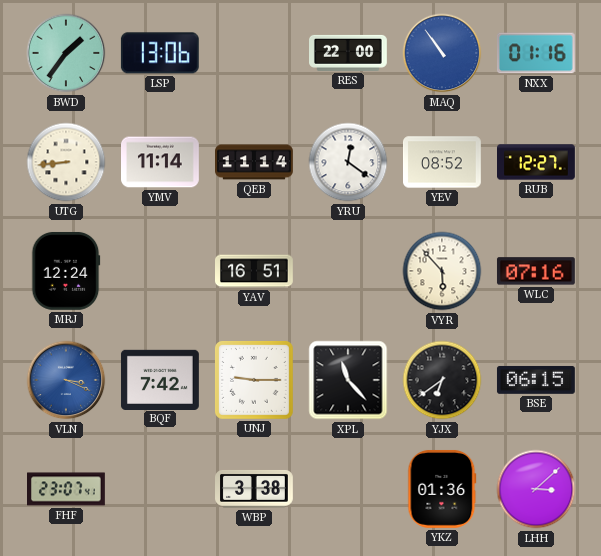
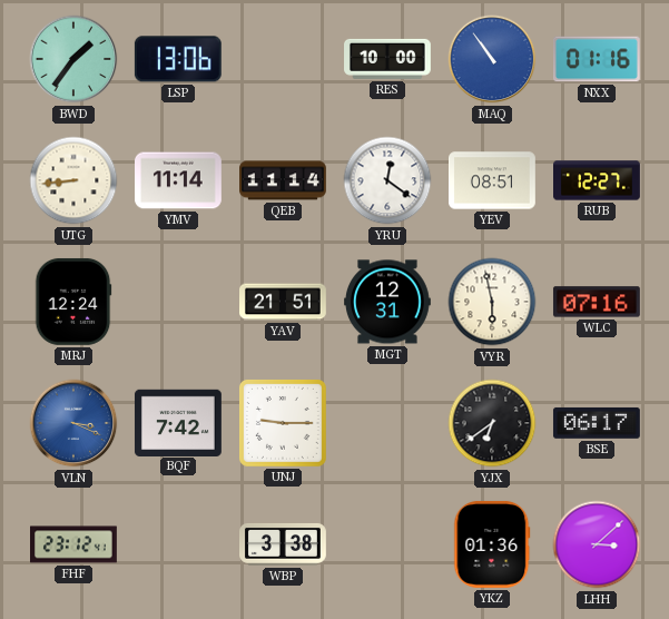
RES: 22:00 -> 10:00 (388, 59)
YEV: 08:52 -> 08:51 (493, 180)
YAV: 16:51 -> 21:51 (284, 302)
MGT: none -> 12:31 (388, 302)
VYR: 5:53 -> 5:58 (492, 302)
XPL: 11:23 -> none (348, 380)
BSE: 06:15 -> 06:17 (597, 423)
FHF: 23:07 -> 23:12 (75, 544)
